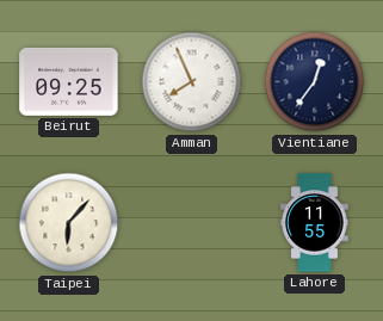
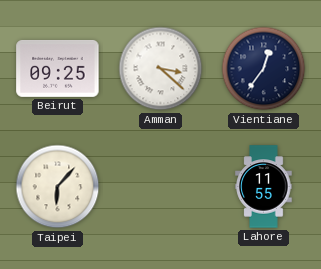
Amman: 7:56 -> 3:22 (161, 69)
